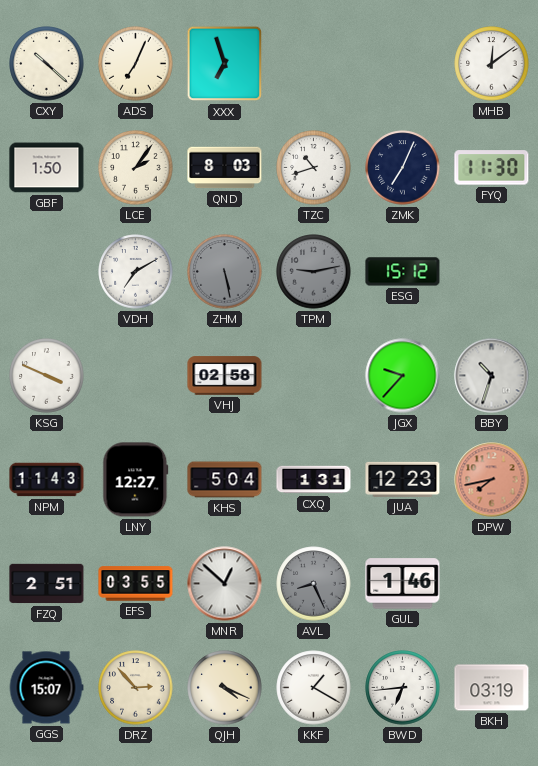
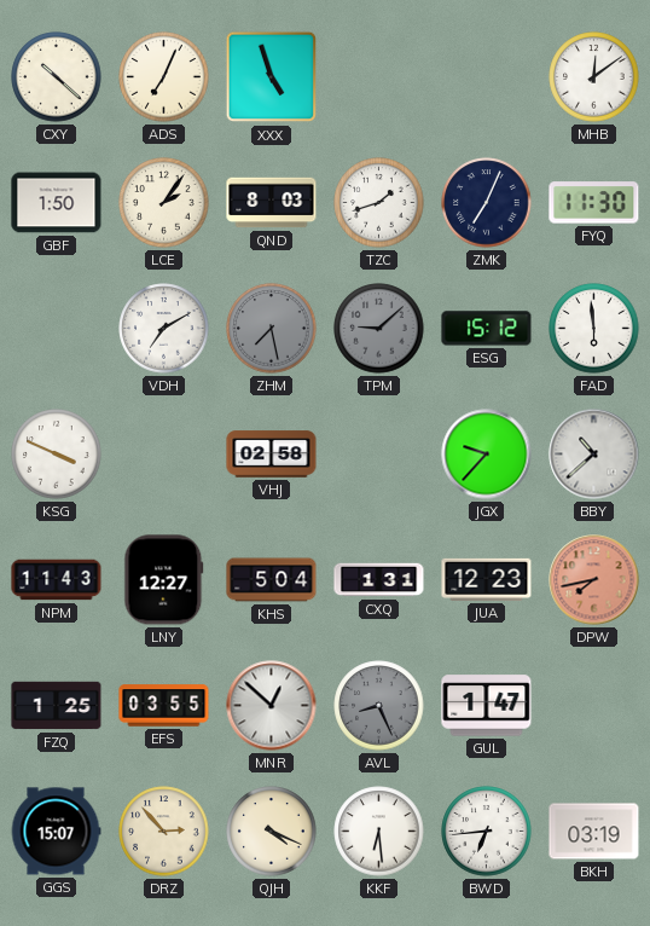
XXX: 6:57 -> 4:57 (272, 77)
TZC: 10:42 -> 1:42 (379, 203)
ZHM: 5:28 -> 7:28 (272, 329)
TPM: 9:13 -> 9:08 (379, 329)
FAD: none -> 5:59 (594, 329)
BBY: 10:33 -> 10:38 (594, 455)
FZQ: 2:51 -> 1:25 (57, 706)
GUL: 1:46 -> 1:47 (487, 706)
KKF: 1:20 -> 6:29 (379, 832)
